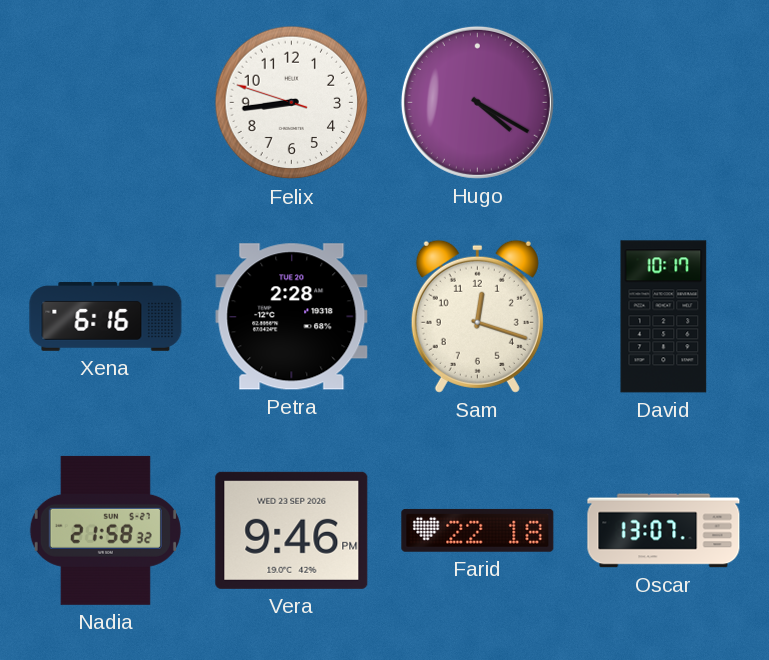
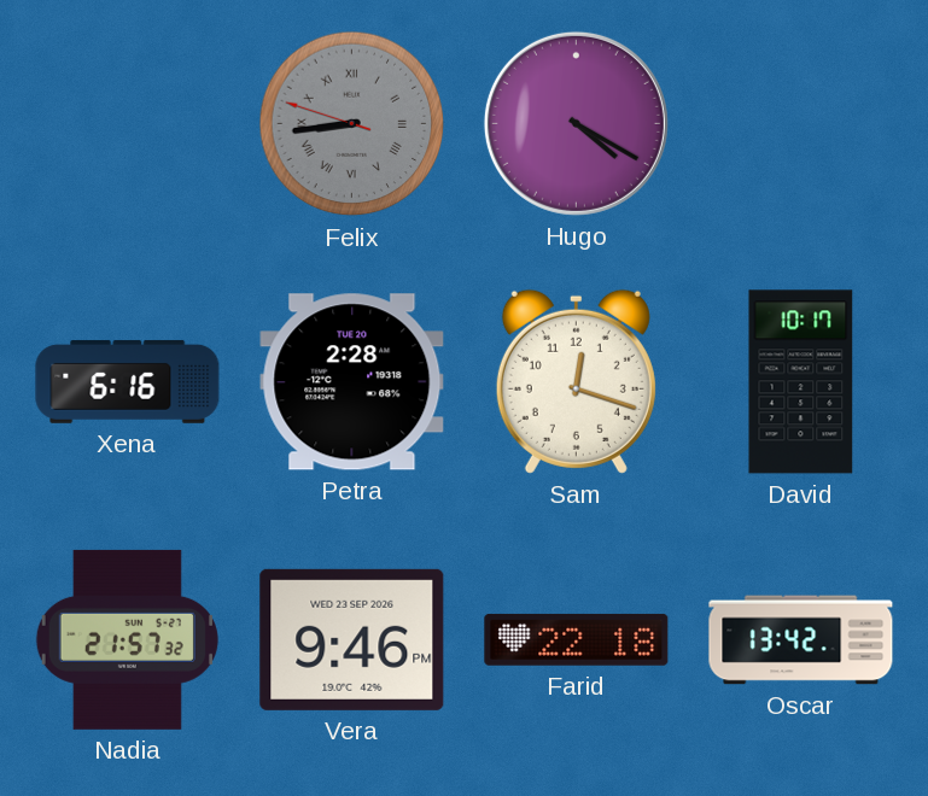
Felix dial: white -> grey (352, 124)
Felix numerals: Arabic -> Roman (352, 124)
Nadia: 21:58 -> 21:57 (127, 639)
Oscar: 13:07 -> 13:42 (801, 640)
